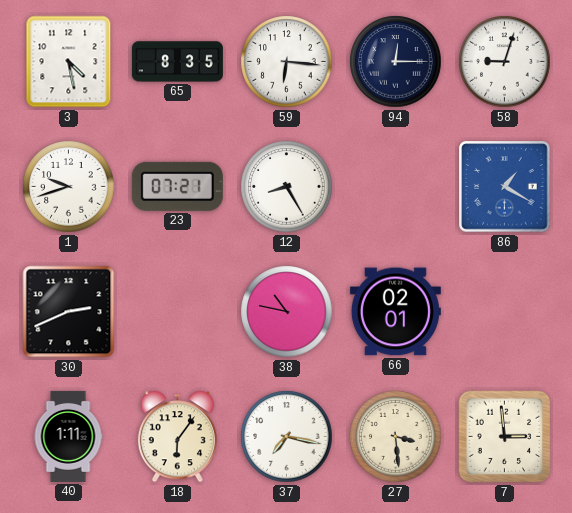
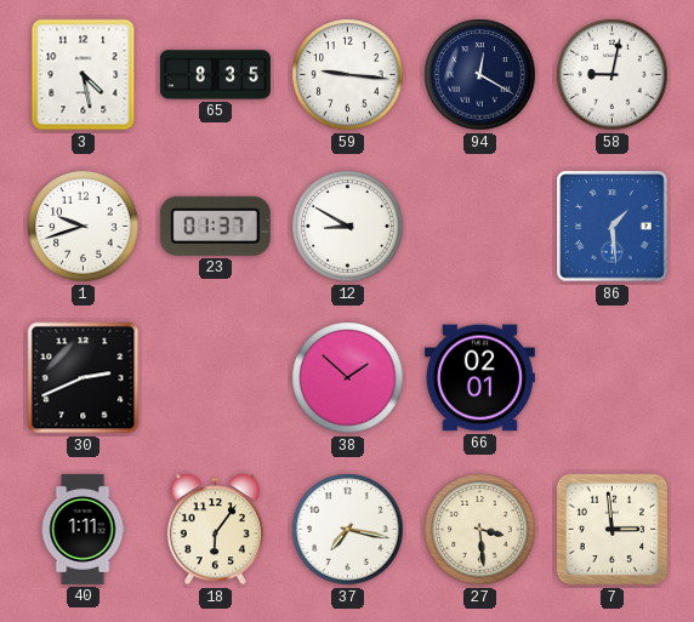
59: 6:16 -> 9:16 (348, 75)
94: 12:15 -> 12:20 (480, 75)
58: 9:03 -> 9:02 (613, 75)
23: 07:21 -> 01:37 (215, 226)
12: 8:25 -> 8:50 (348, 227)
86: 1:20 -> 1:29 (613, 227)
38: 10:47 -> 1:52 (348, 378)
